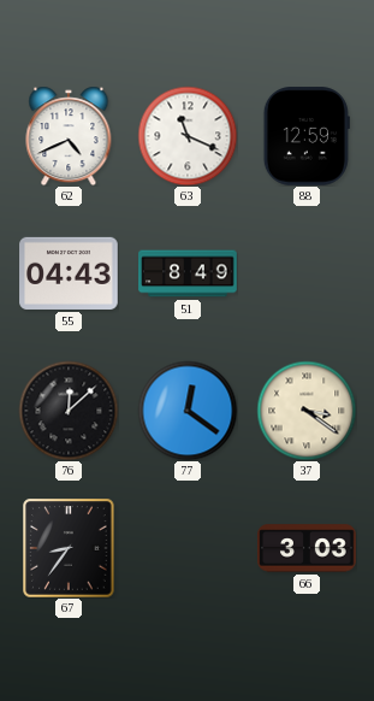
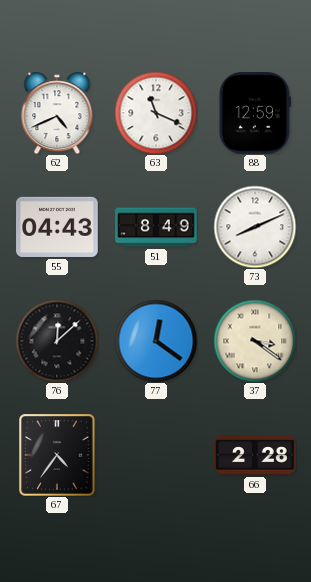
73: none -> 8:11 (255, 227)
67: 8:36 -> 4:36 (57, 455)
66: 3:03 -> 2:28 (255, 455)
